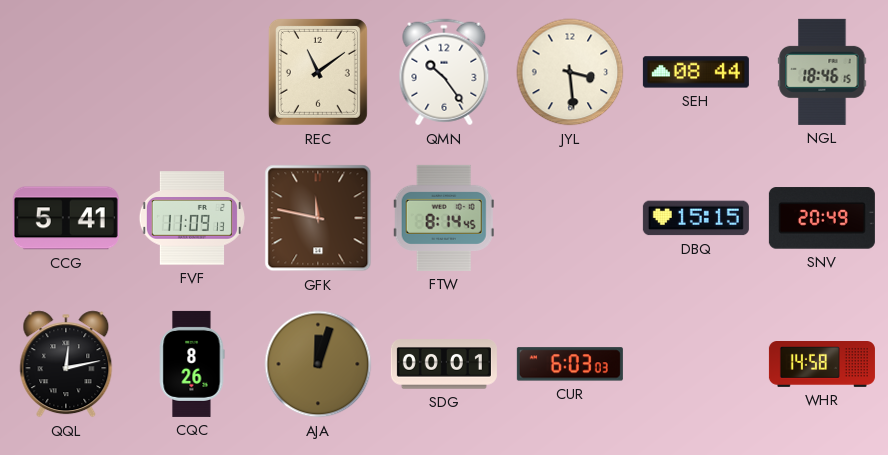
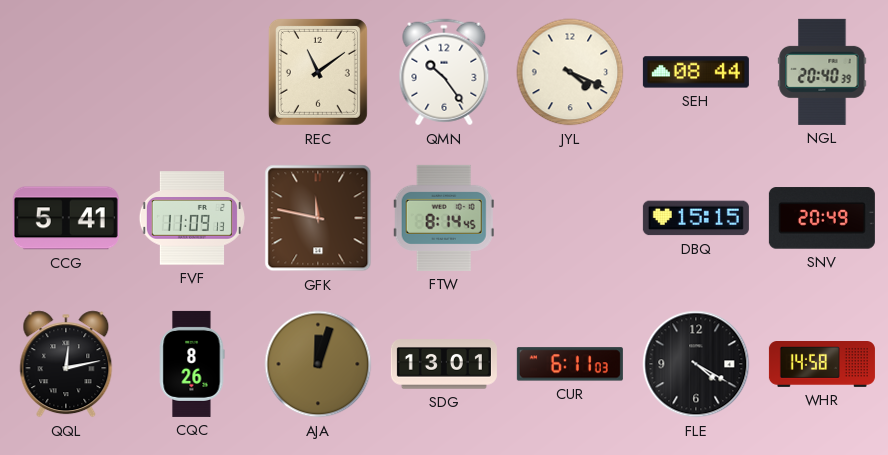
JYL: 3:29 -> 4:19 (570, 72)
NGL: 18:46 -> 20:40 (822, 72)
SDG: 00:01 -> 13:01 (444, 364)
CUR: 6:03 -> 6:11 (570, 364)
FLE: none -> 4:20 (696, 364)
